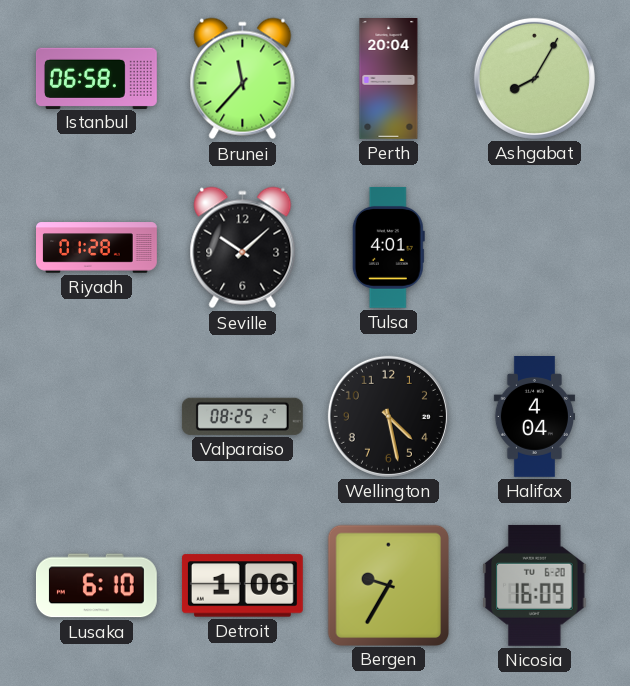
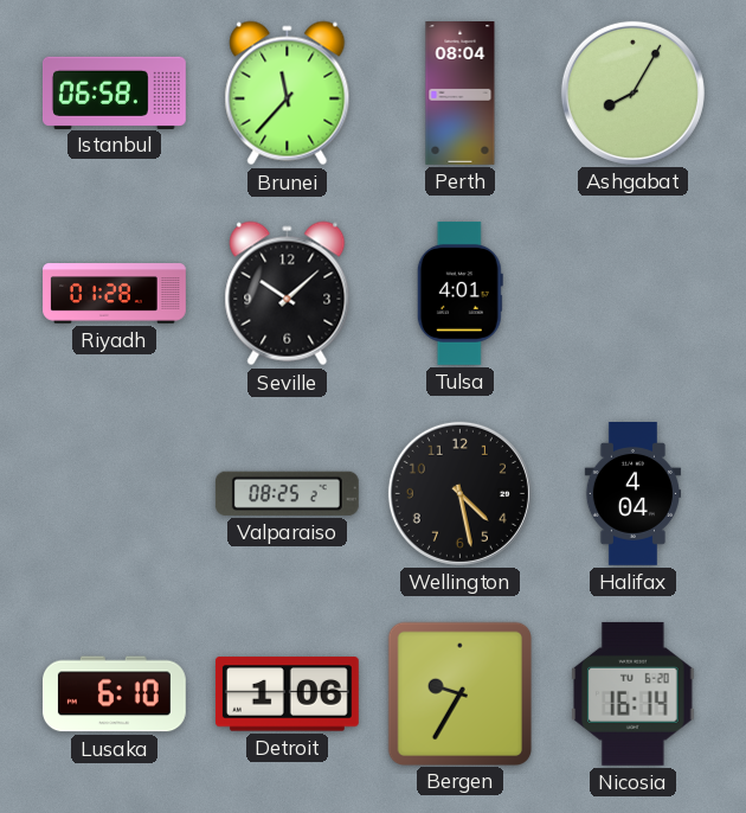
Perth: 20:04 -> 08:04 (461, 94)
Nicosia: 16:09 -> 16:14 (634, 693)
